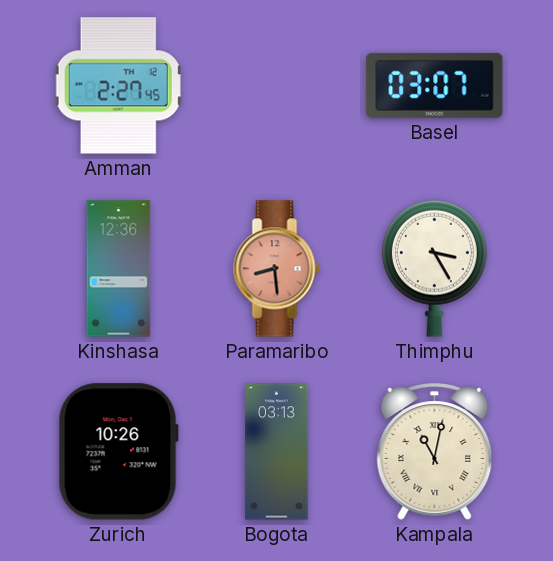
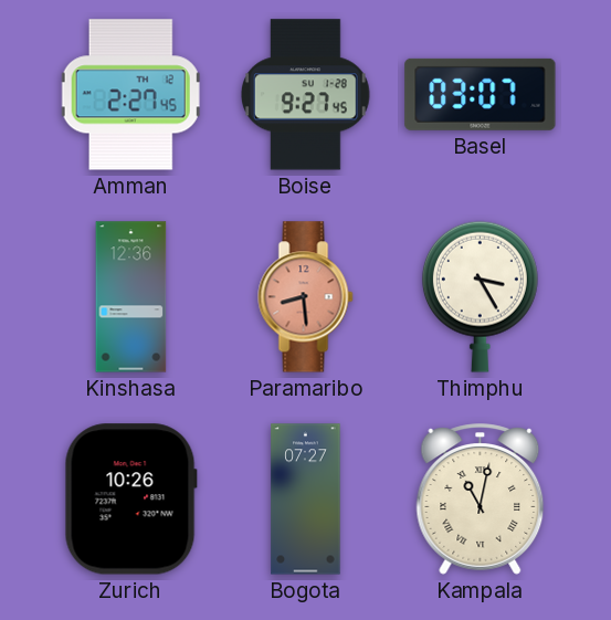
Boise: none -> 9:27 (306, 95)
Bogota: 03:13 -> 07:27 (306, 500)
